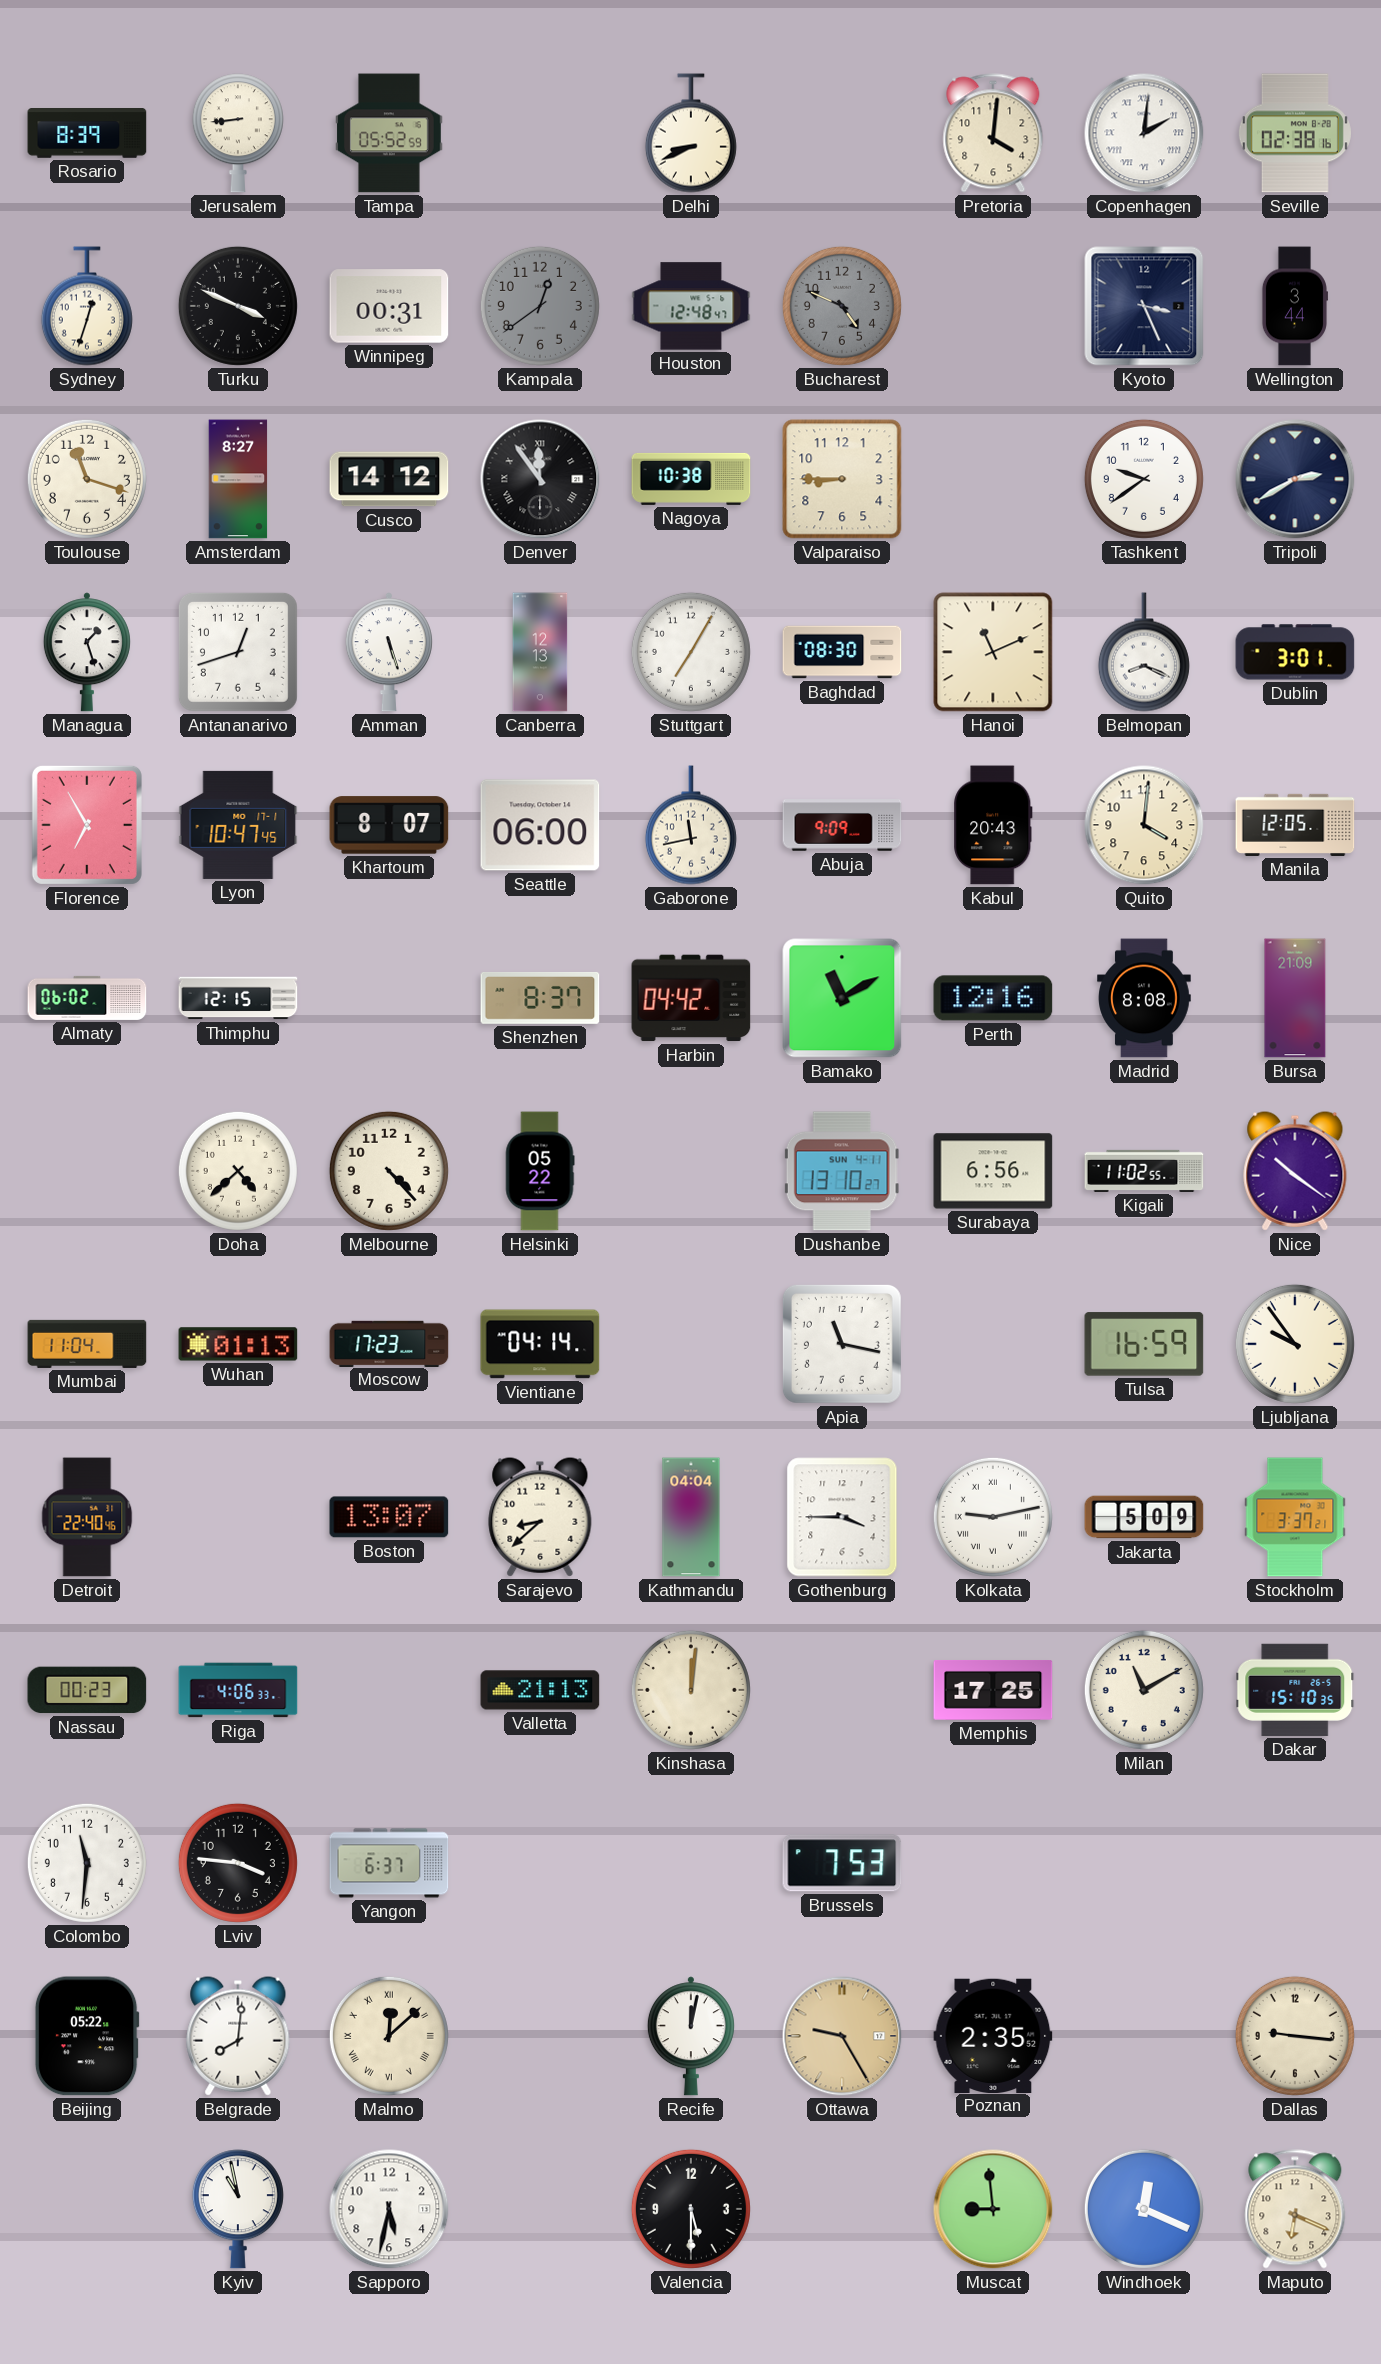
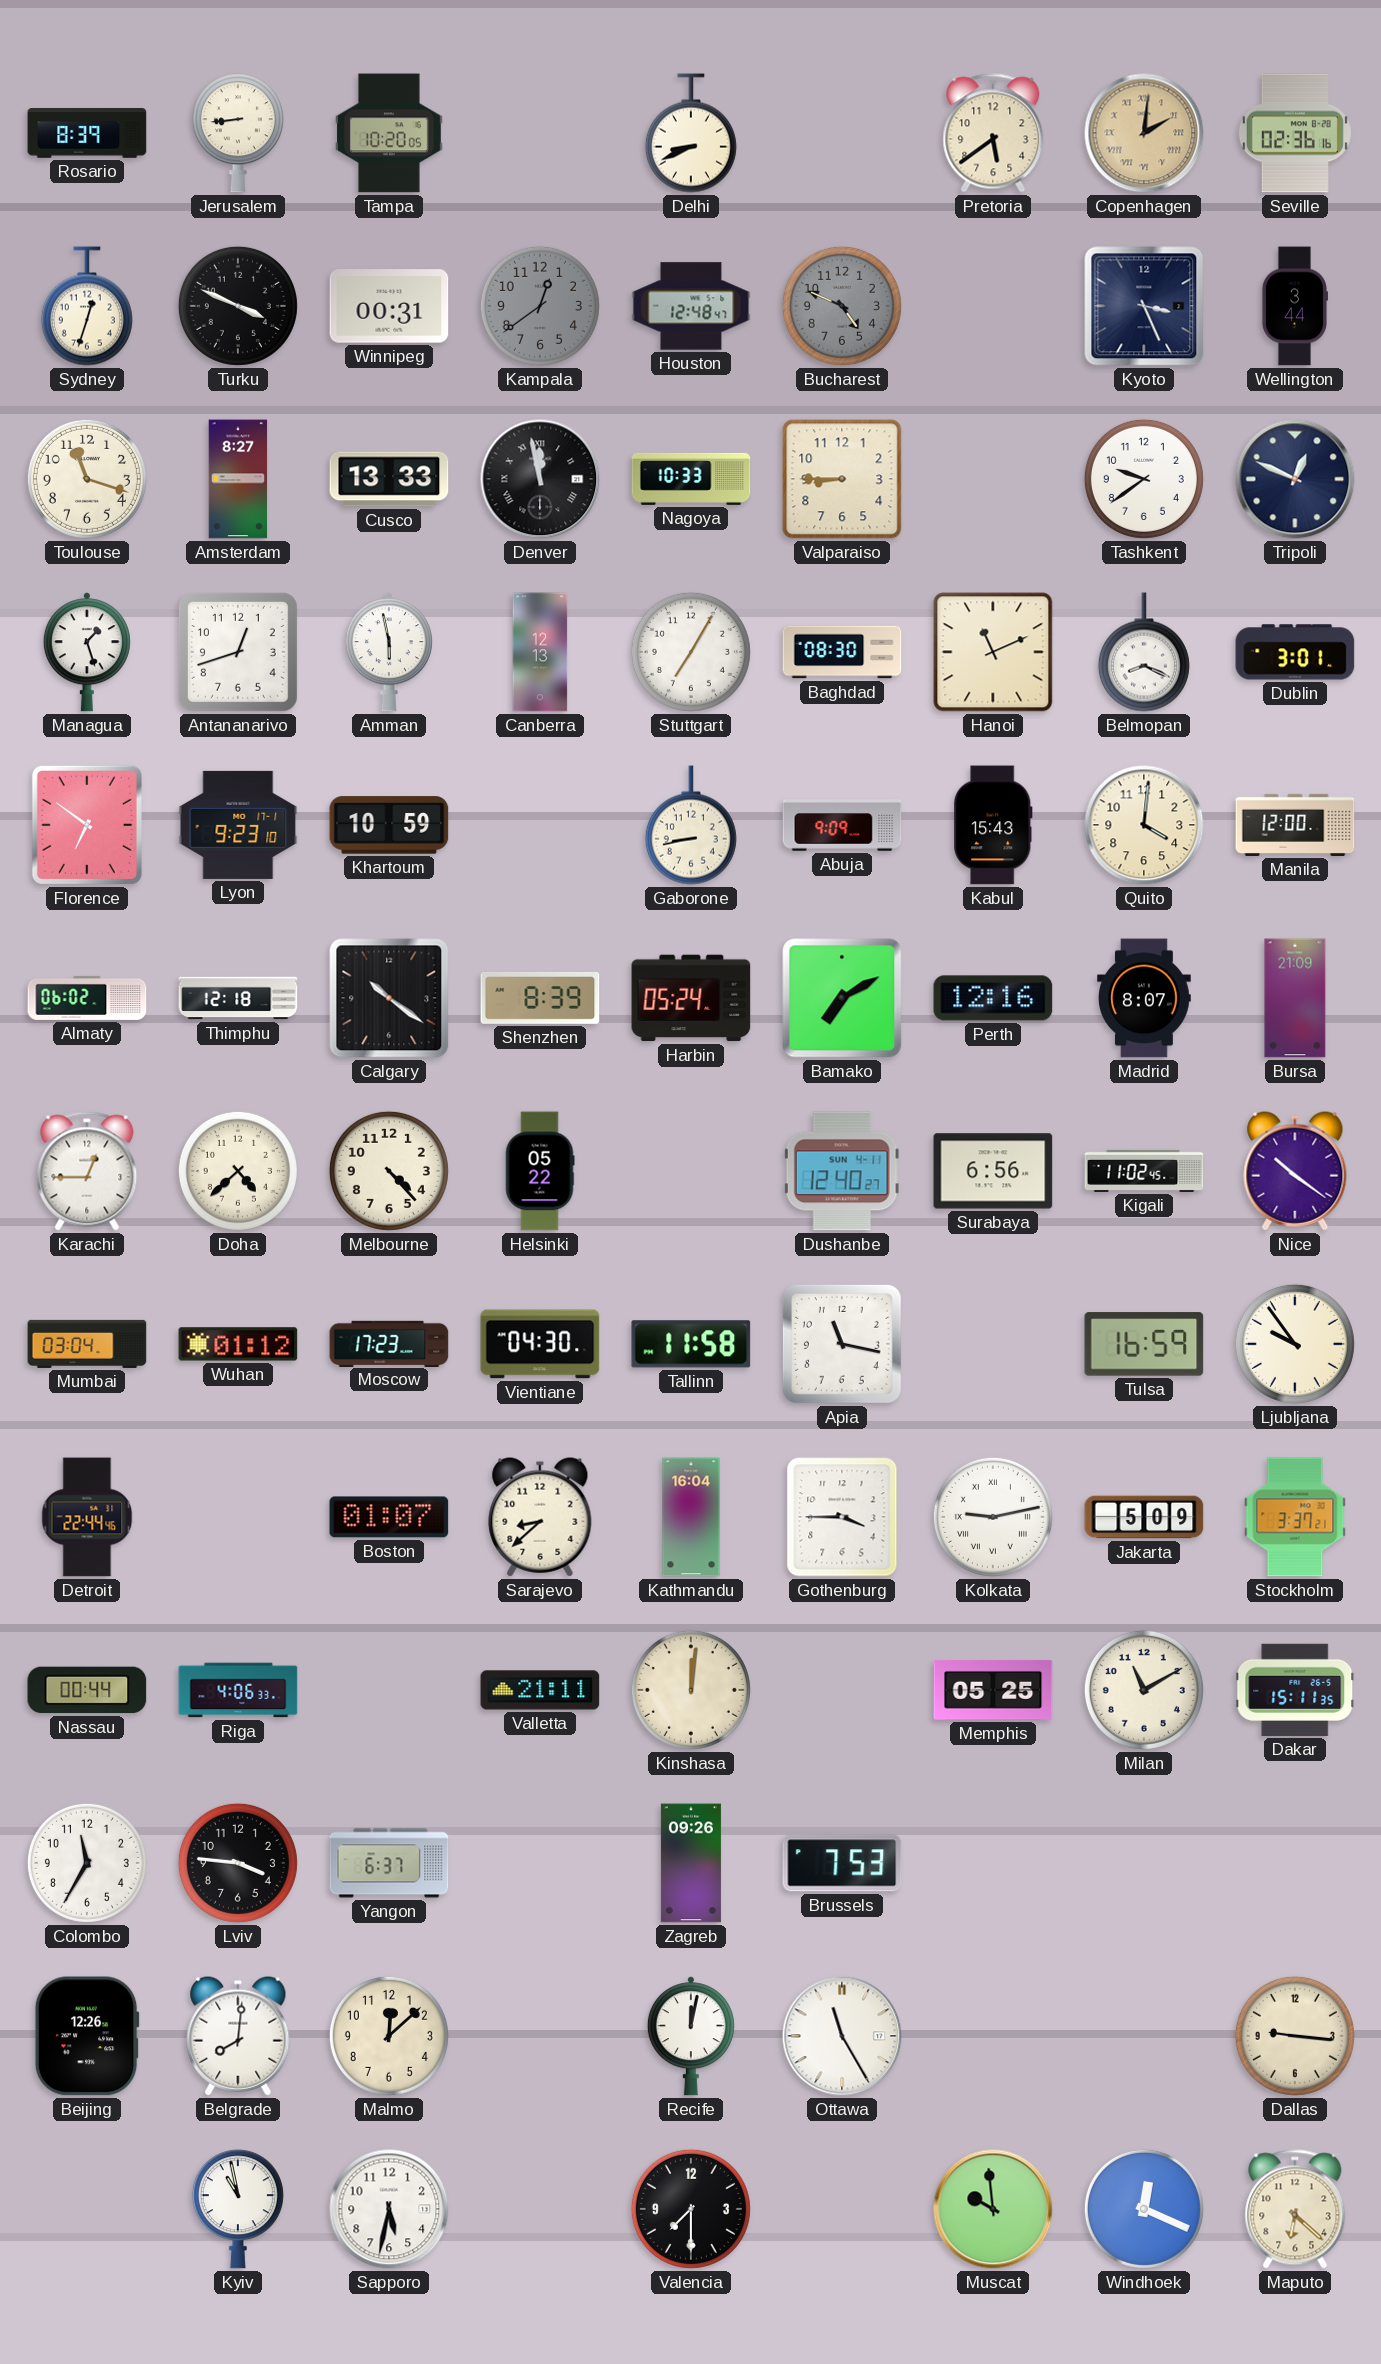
Tampa: 05:52 -> 10:20 (390, 133)
Pretoria: 4:01 -> 5:39 (993, 133)
Copenhagen dial: white -> champagne (1144, 133)
Seville: 02:38 -> 02:36 (1295, 133)
Cusco: 14:12 -> 13:33 (389, 479)
Denver: 11:54 -> 11:58 (540, 479)
Nagoya: 10:38 -> 10:33 (691, 479)
Tripoli: 2:40 -> 12:49 (1295, 479)
Amman: 5:27 -> 5:58 (389, 652)
Florence: 6:55 -> 6:51 (87, 825)
Lyon: 10:47 -> 9:23 (238, 825)
Khartoum: 8:07 -> 10:59 (389, 825)
Seattle: 06:00 -> none (540, 825)
Gaborone: 11:43 -> 8:43 (691, 825)
Kabul: 20:43 -> 15:43 (993, 825)
Manila: 12:05 -> 12:00 (1295, 825)
Thimphu: 12:15 -> 12:18 (238, 998)
Calgary: none -> 10:21 (389, 998)
Shenzhen: 8:37 -> 8:39 (540, 998)
Harbin: 04:42 -> 05:24 (691, 998)
Bamako: 11:10 -> 7:10 (842, 998)
Madrid: 8:08 -> 8:07 (1144, 998)
Karachi: none -> 12:45 (87, 1171)
Dushanbe: 13:10 -> 12:40 (842, 1171)
Kigali: 11:02:55 -> 11:02:45 (1144, 1171)
Mumbai: 11:04 -> 03:04 (87, 1344)
Wuhan: 01:13 -> 01:12 (238, 1344)
Vientiane: 04:14 -> 04:30 (540, 1344)
Tallinn: none -> 11:58 (691, 1344)
Detroit: 22:40 -> 22:44 (87, 1517)
Boston: 13:07 -> 01:07 (389, 1517)
Kathmandu: 04:04 -> 16:04 (691, 1517)
Nassau: 00:23 -> 00:44 (87, 1690)
Valletta: 21:13 -> 21:11 (540, 1690)
Memphis: 17:25 -> 05:25 (993, 1691)
Dakar: 15:10 -> 15:11 (1295, 1690)
Colombo: 11:31 -> 11:35 (87, 1863)
Zagreb: none -> 09:26 (691, 1863)
Beijing: 05:22 -> 12:26 (87, 2036)
Malmo numerals: Roman -> Arabic (389, 2036)
Ottawa: 9:25 -> 11:25 (842, 2036)
Ottawa dial: champagne -> white (842, 2036)
Poznan: 2:35 -> none (993, 2035)
Valencia: 5:30 -> 7:30 (691, 2209)
Muscat: 8:59 -> 9:59 (993, 2209)
Maputo: 6:19 -> 6:22 (1295, 2209)
